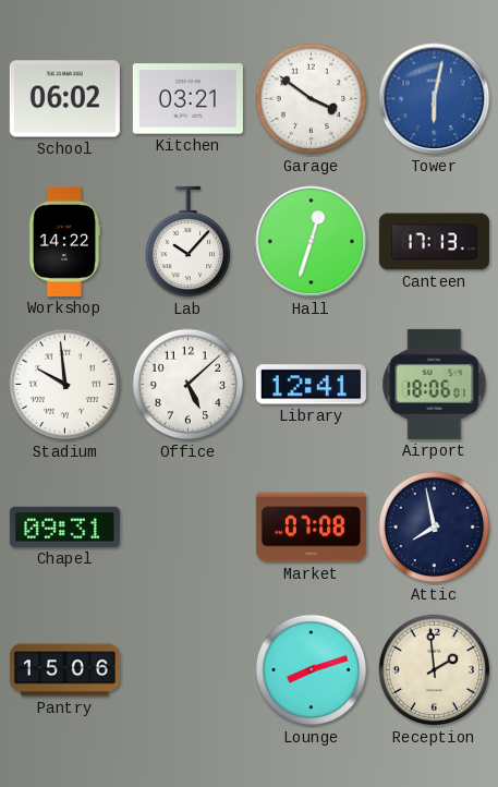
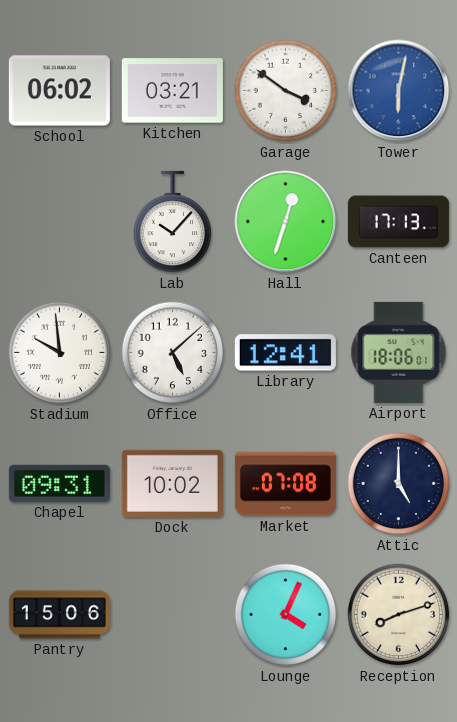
Workshop: 14:22 -> none (64, 241)
Dock: none -> 10:02 (172, 483)
Attic: 7:58 -> 5:00 (399, 484)
Lounge: 8:12 -> 4:04 (286, 615)
Reception: 1:59 -> 8:12 (399, 615)
